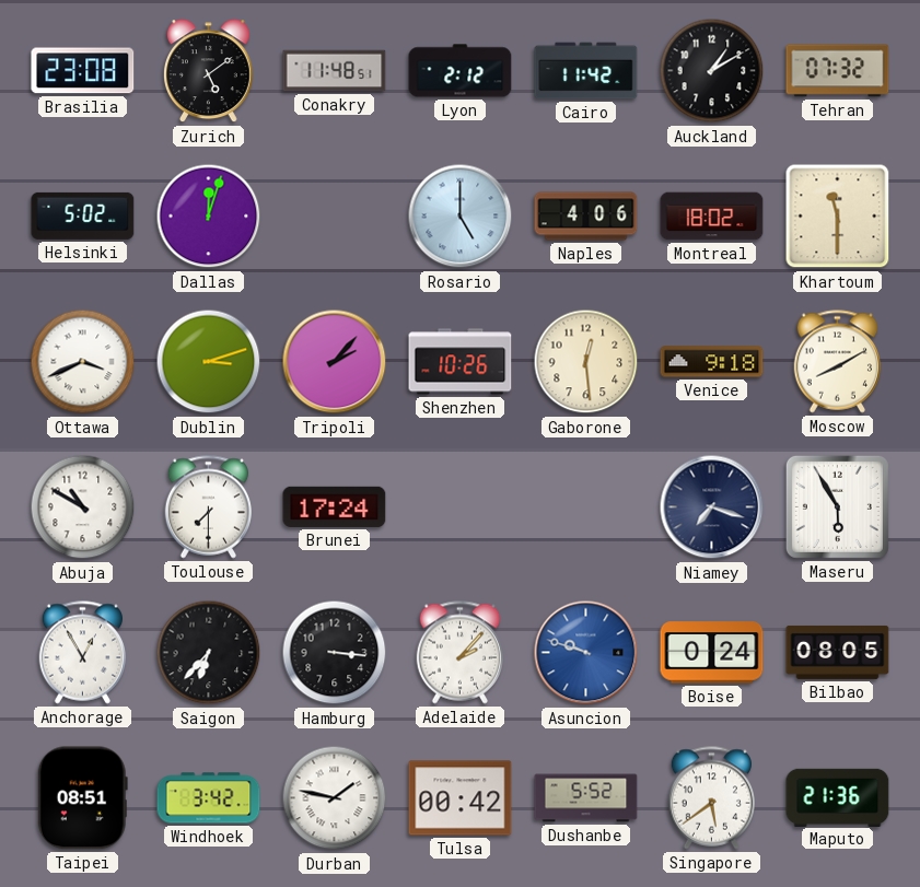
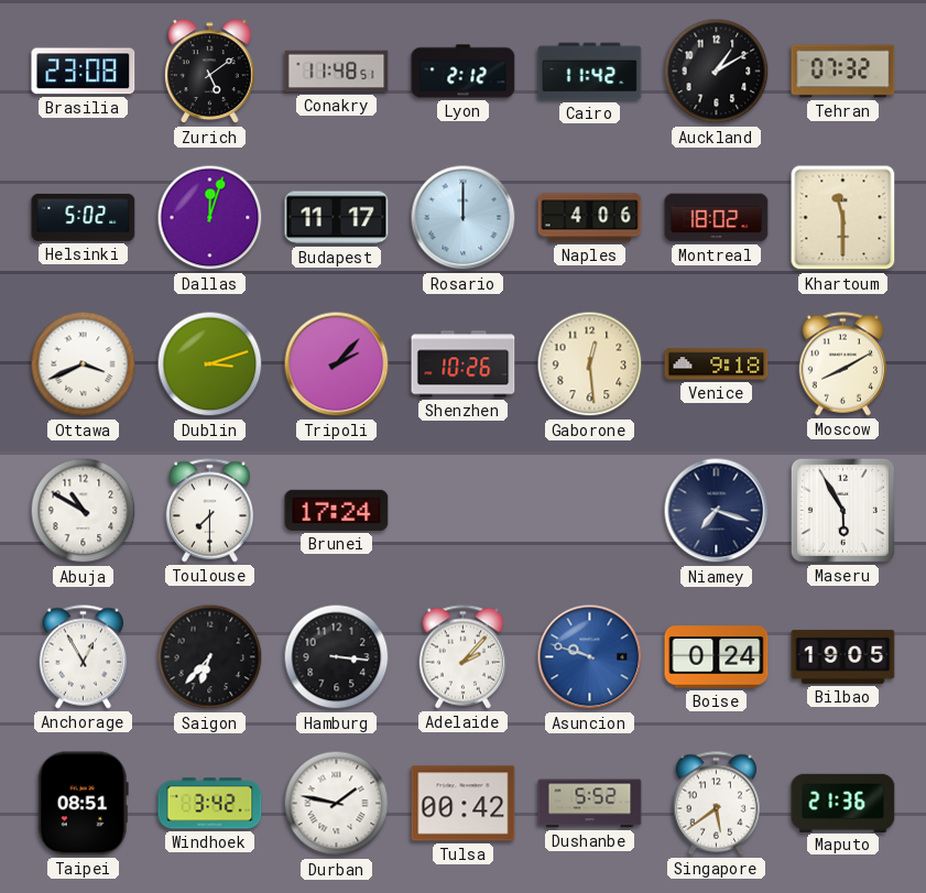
Budapest: none -> 11:17 (337, 218)
Rosario: 5:00 -> 12:00 (464, 218)
Bilbao: 08:05 -> 19:05 (843, 656)
